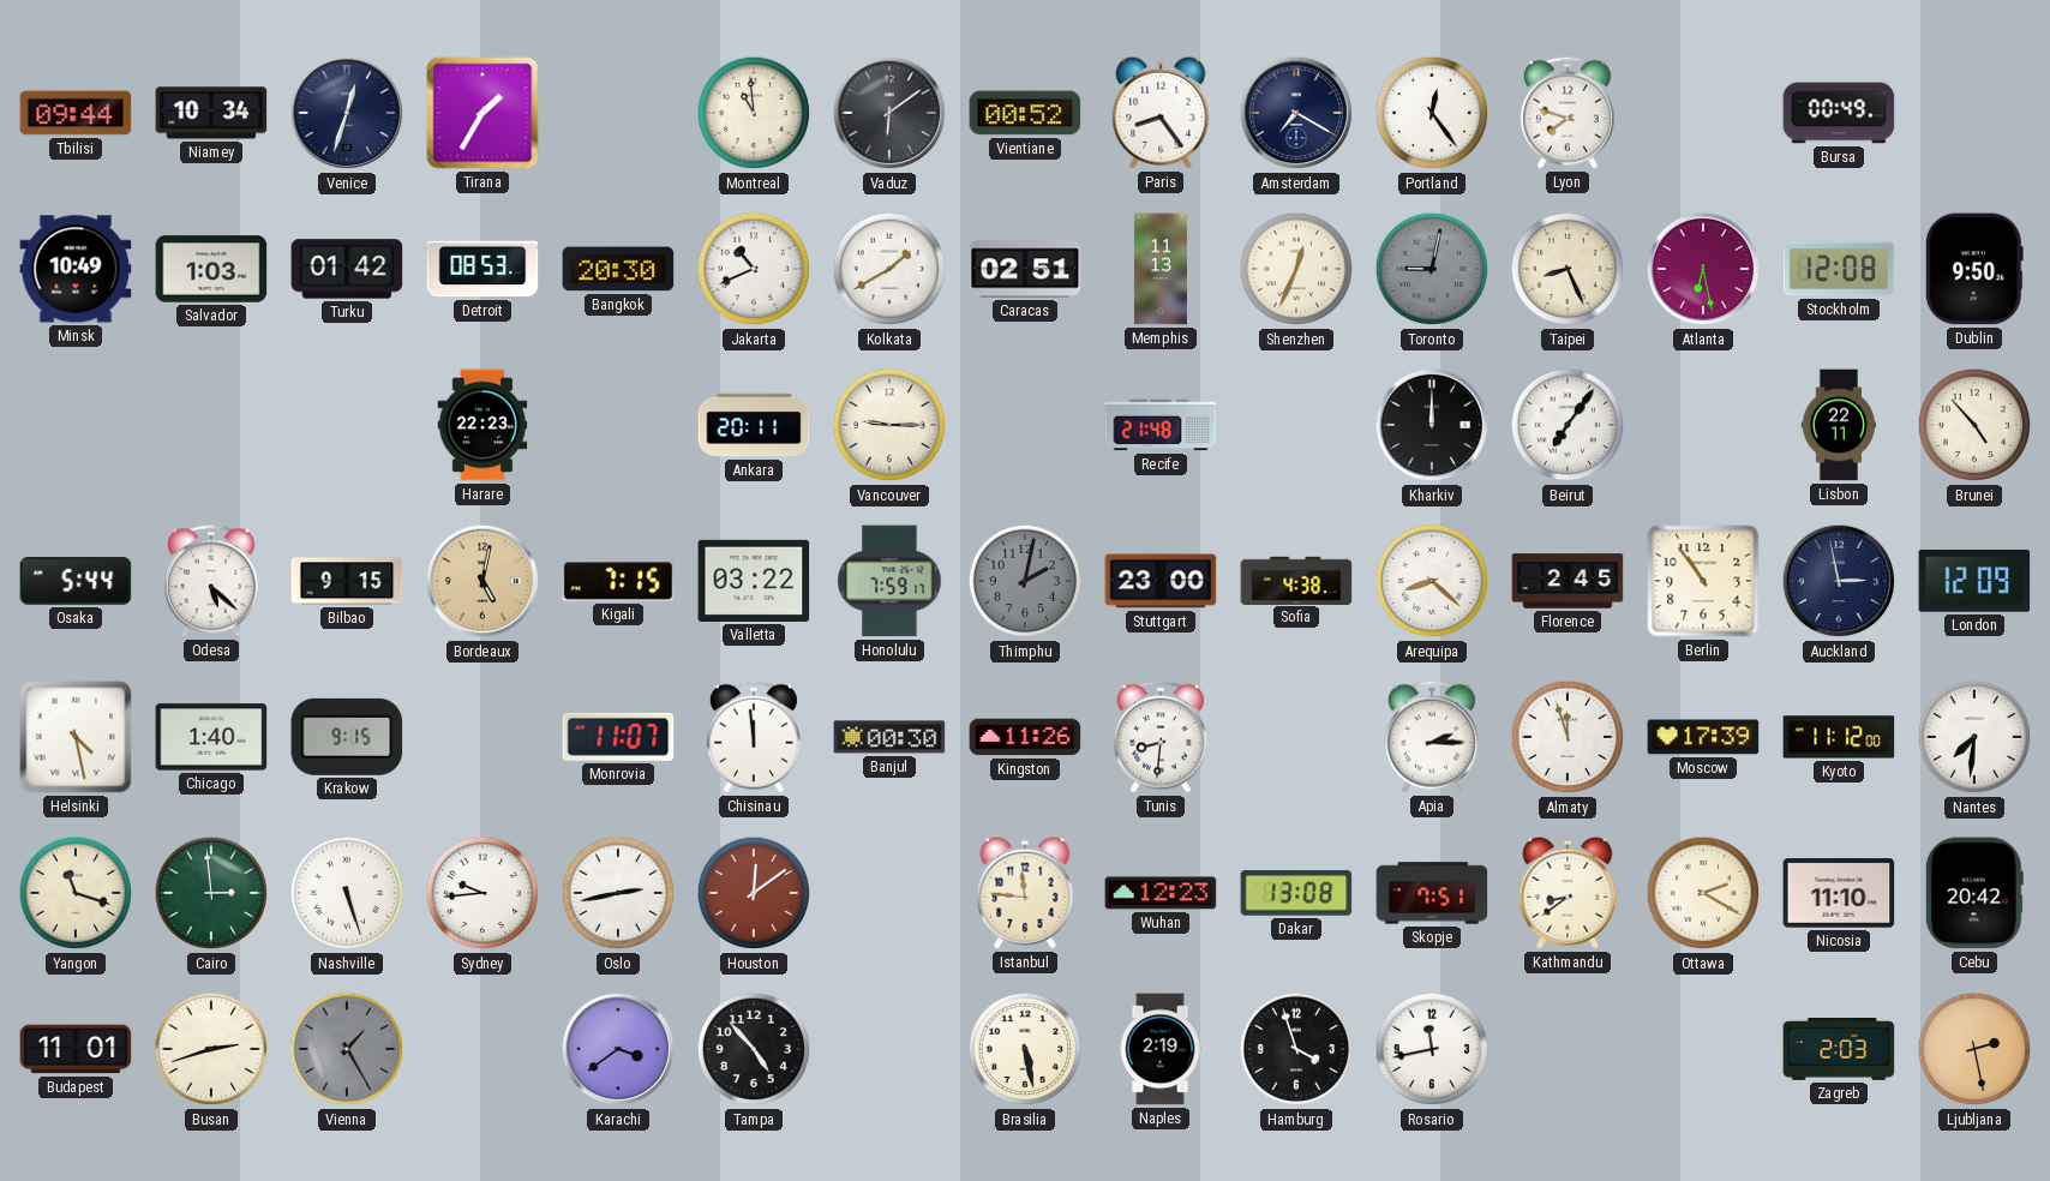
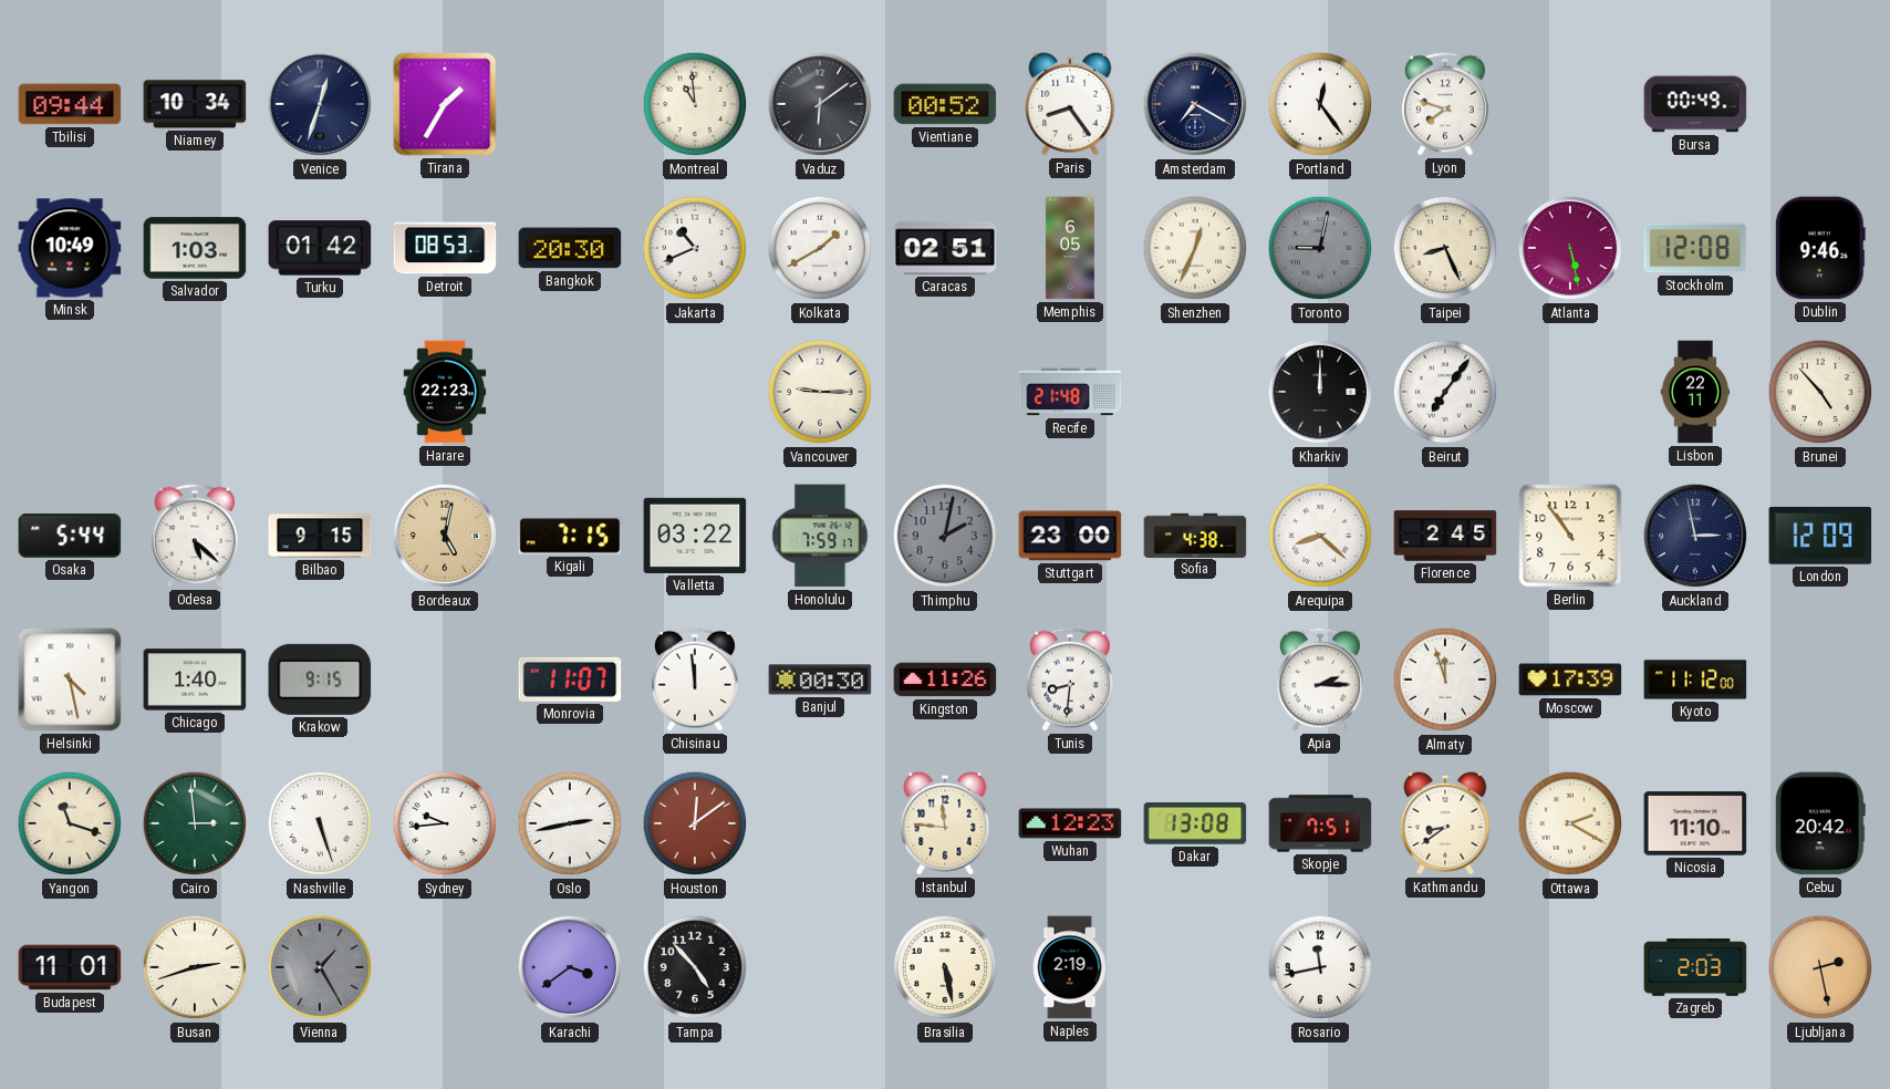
Memphis: 11:13 -> 6:05 (1070, 248)
Atlanta: 6:28 -> 5:28 (1570, 248)
Dublin: 9:50 -> 9:46 (1820, 248)
Ankara: 20:11 -> none (754, 425)
Nantes: 7:31 -> none (1974, 737)
Hamburg: 3:57 -> none (1296, 1049)
